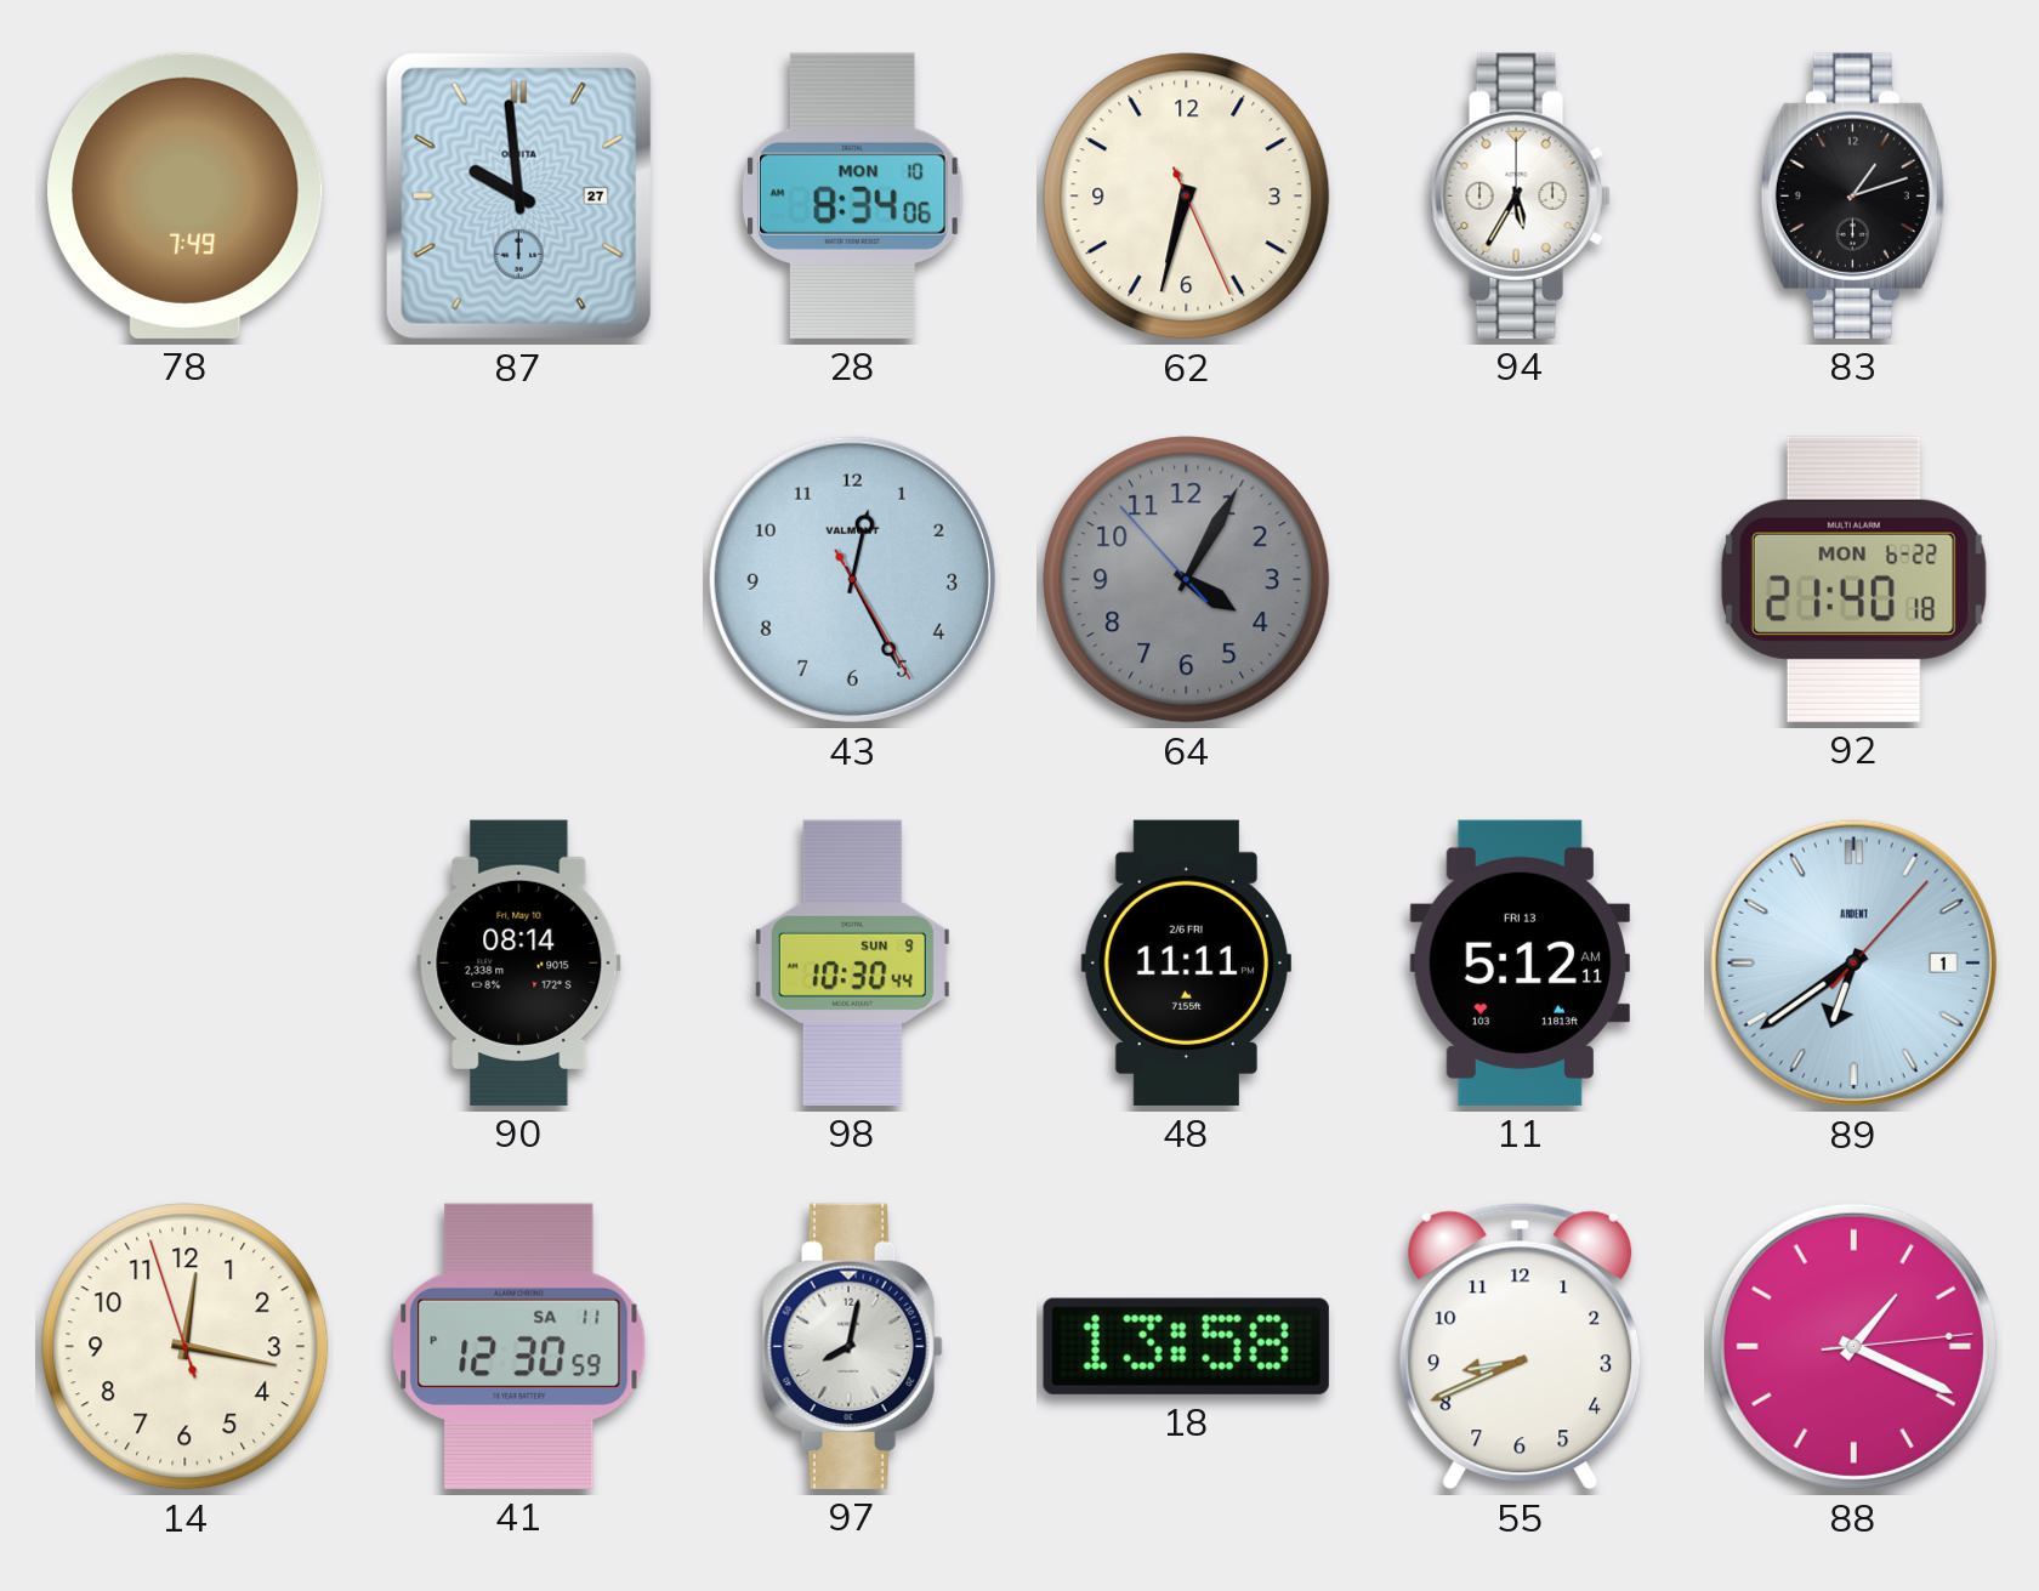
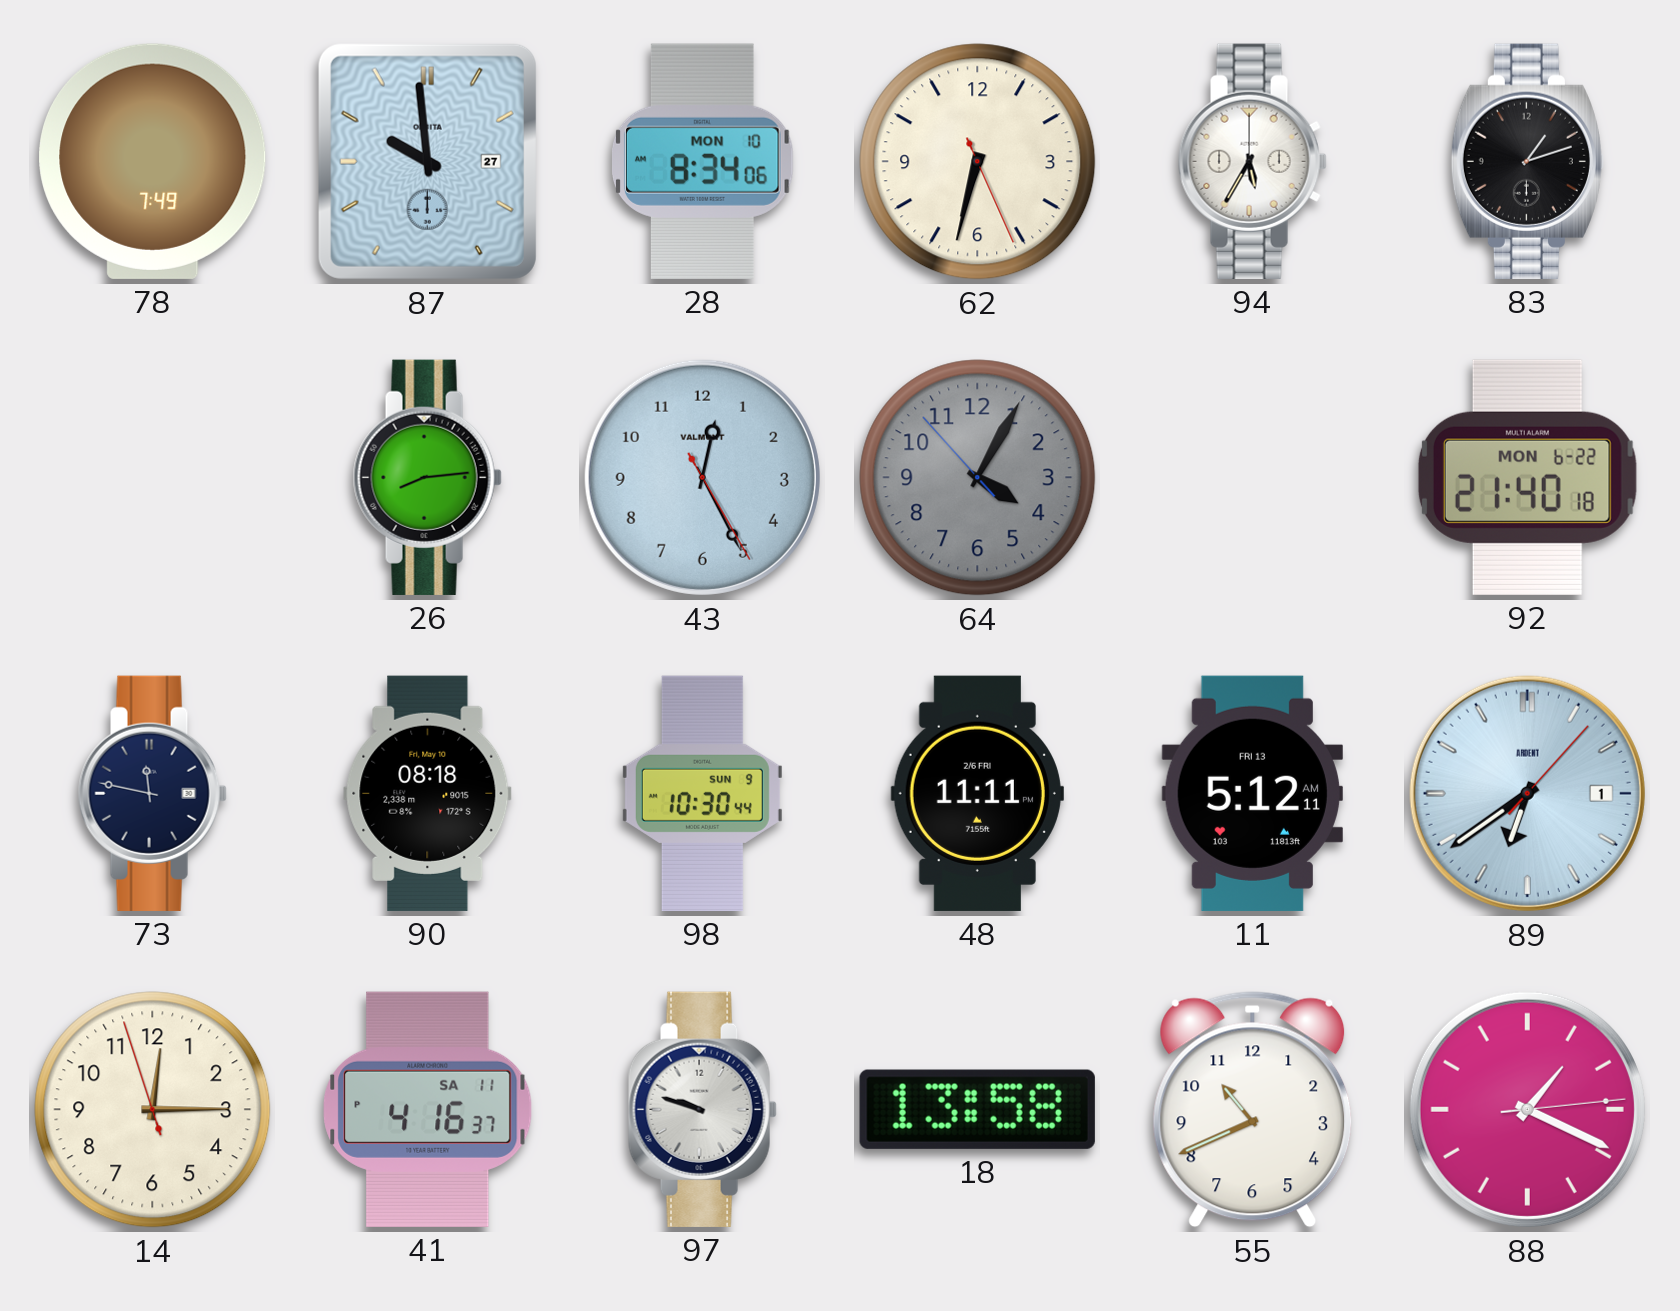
26: none -> 8:14 (427, 477)
73: none -> 11:47 (152, 793)
90: 08:14 -> 08:18 (428, 793)
14: 12:16 -> 12:14 (153, 1110)
41: 12:30 -> 4:16 (428, 1109)
97: 8:02 -> 9:48 (702, 1109)
55: 8:41 -> 10:41 (1253, 1110)
